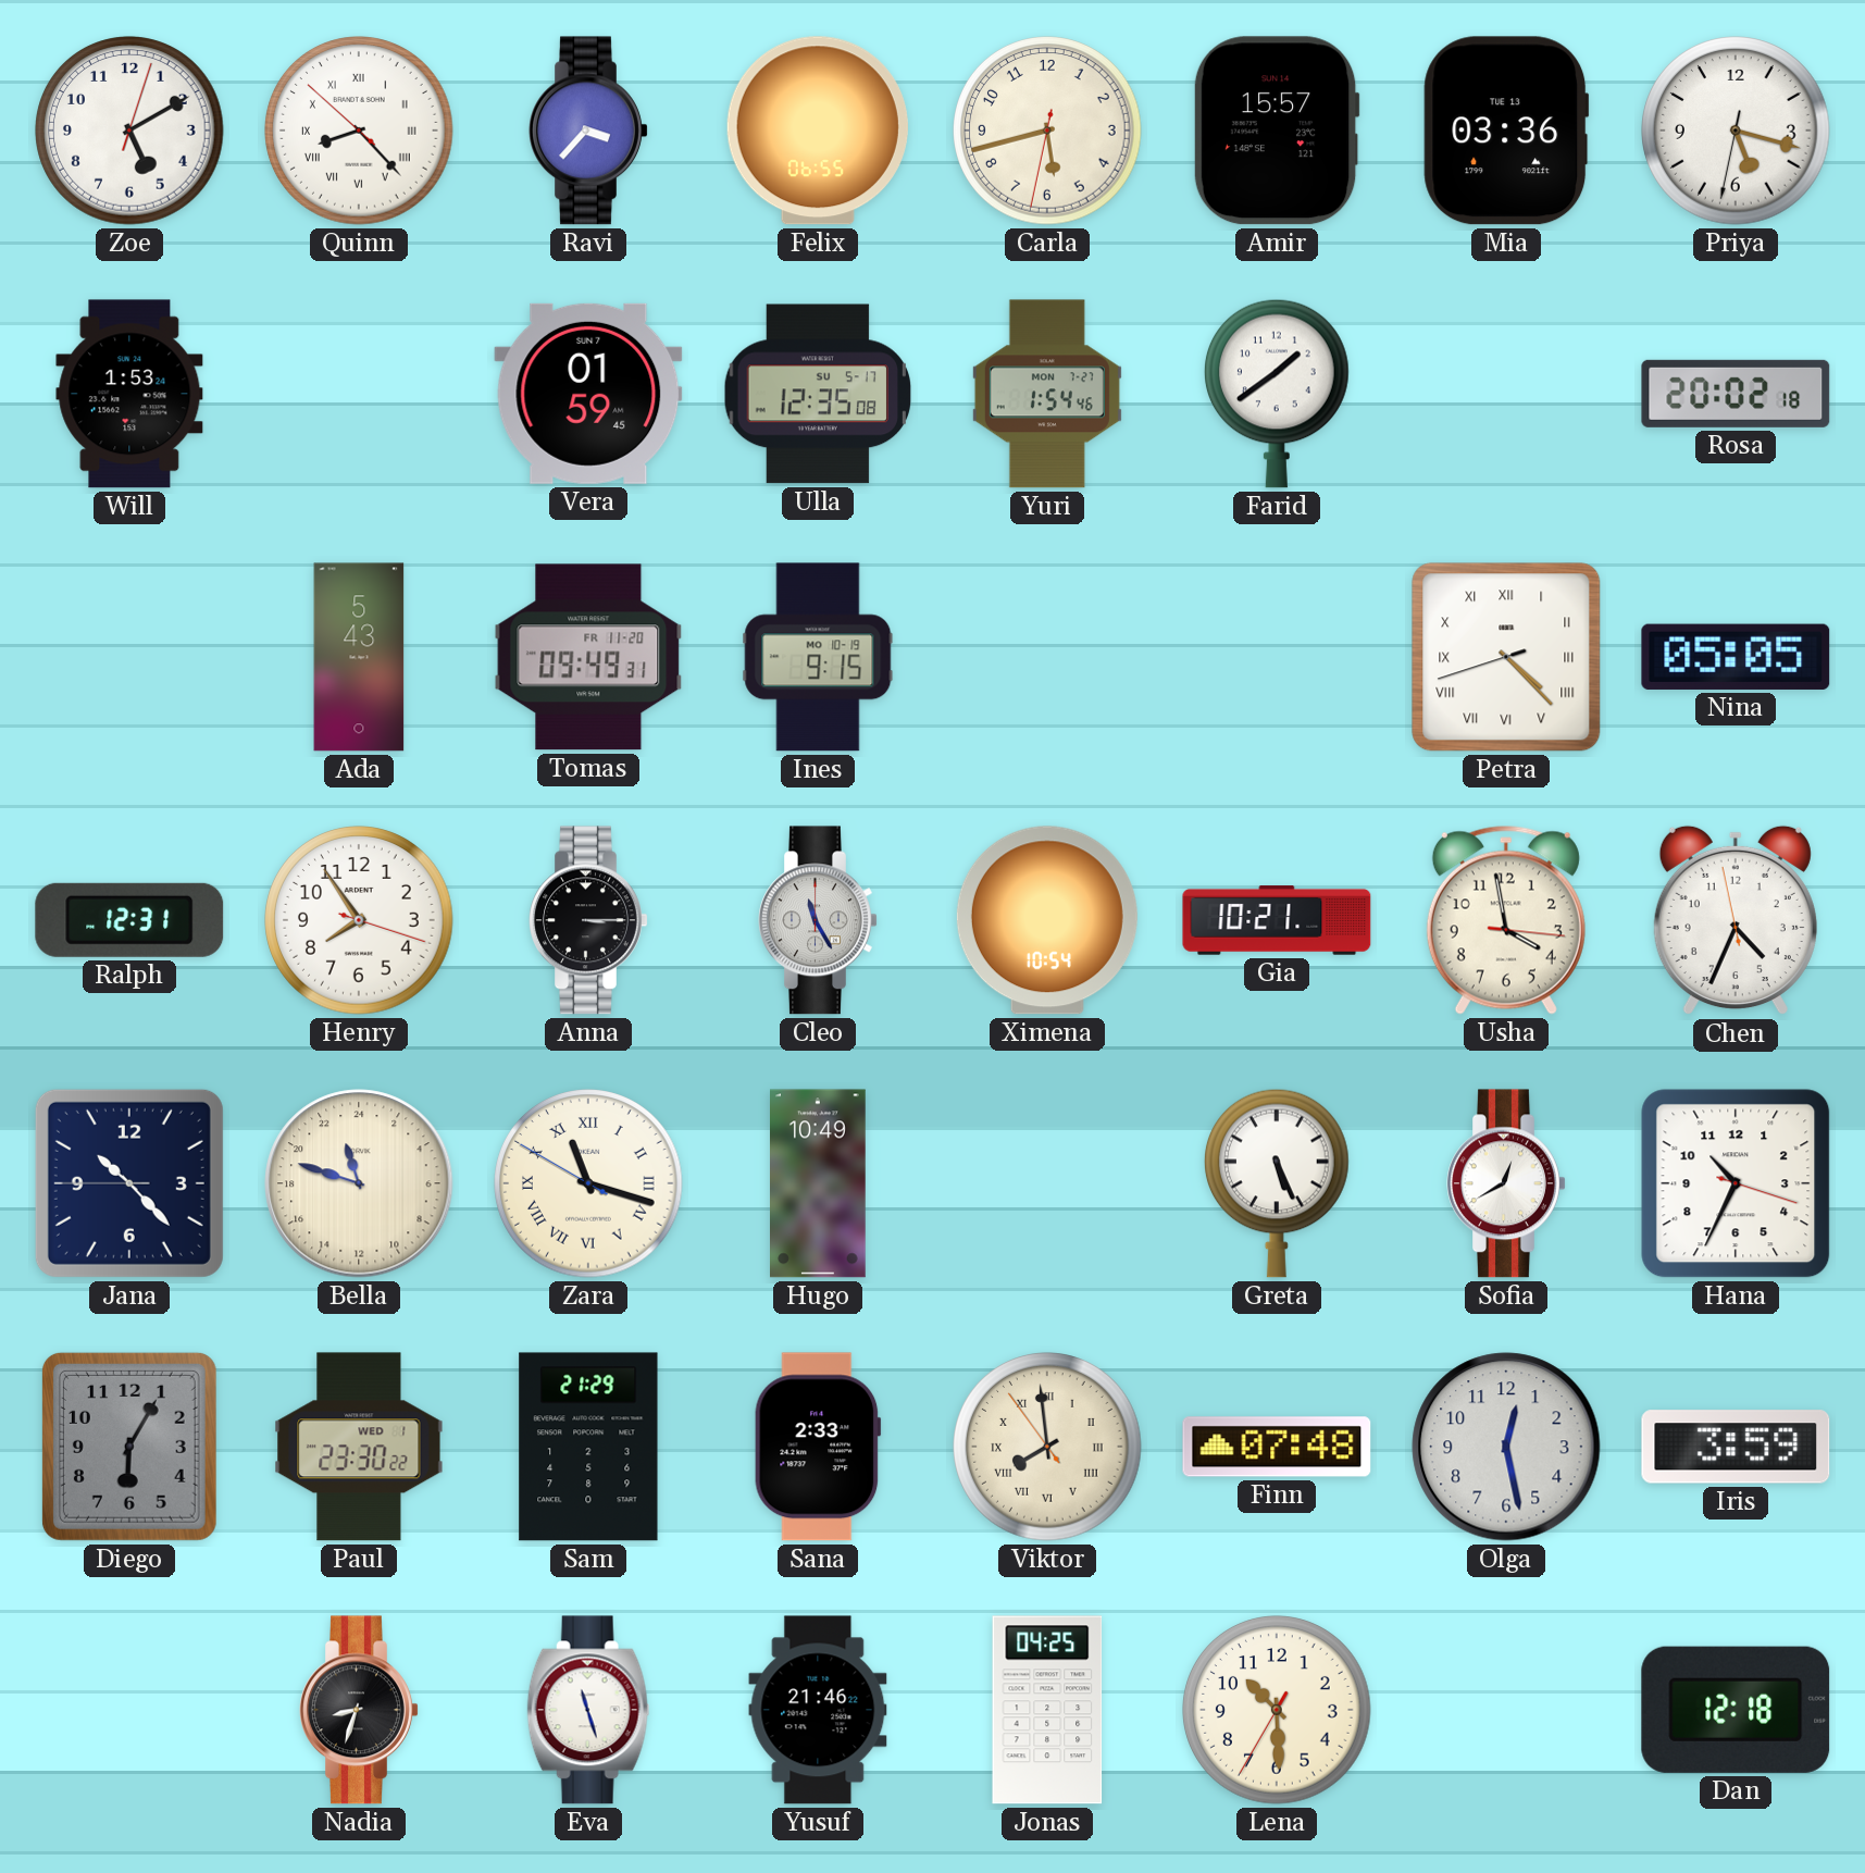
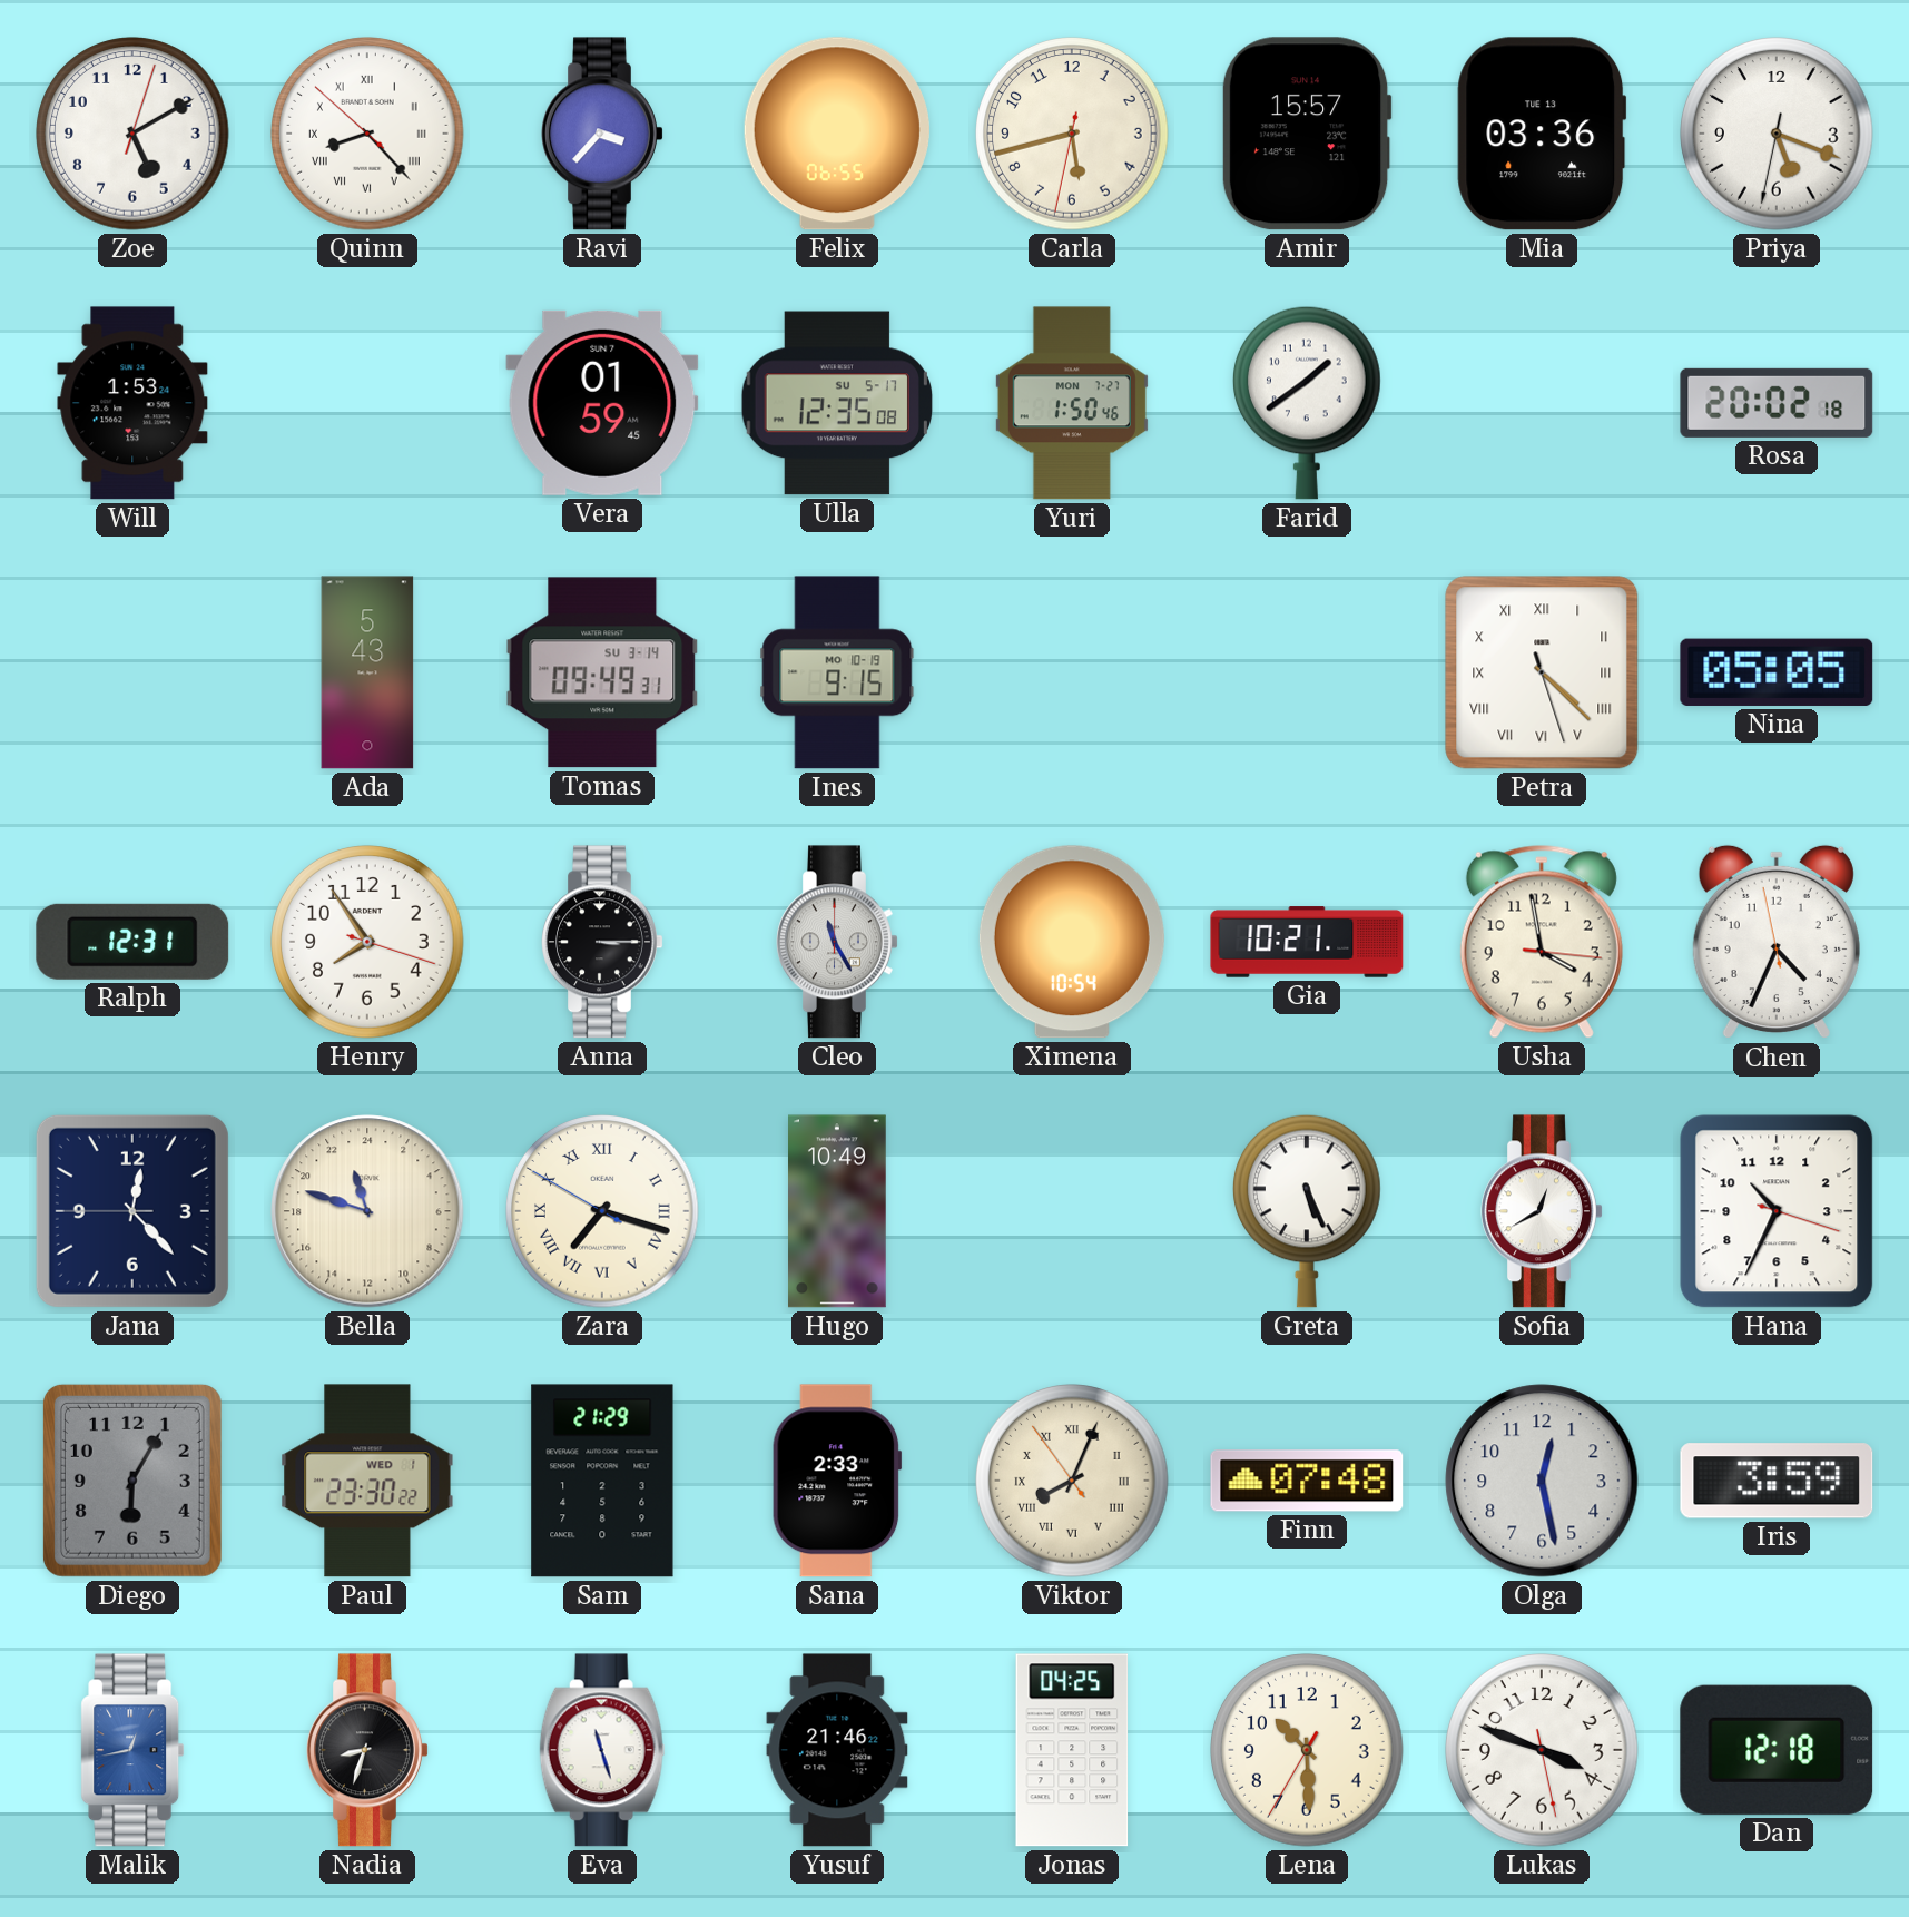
Priya: 5:17 -> 5:18 (1777, 134)
Yuri: 1:54 -> 1:50 (1072, 403)
Tomas date: FR 11-20 -> SU 3-14 (602, 672)
Petra: 4:22:42 -> 4:22:27 (1542, 672)
Jana: 10:22 -> 12:22 (132, 1211)
Zara: 11:17 -> 7:17 (602, 1211)
Viktor: 7:58 -> 8:03 (1072, 1481)
Malik: none -> 12:43 (132, 1750)
Lukas: none -> 3:48 (1542, 1750)
